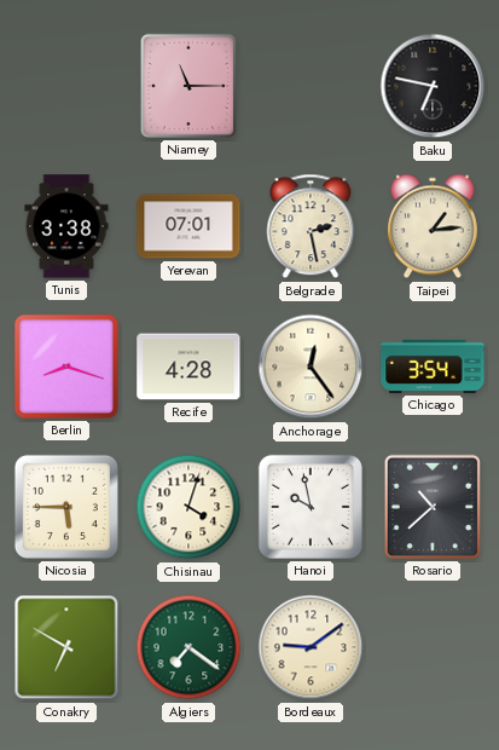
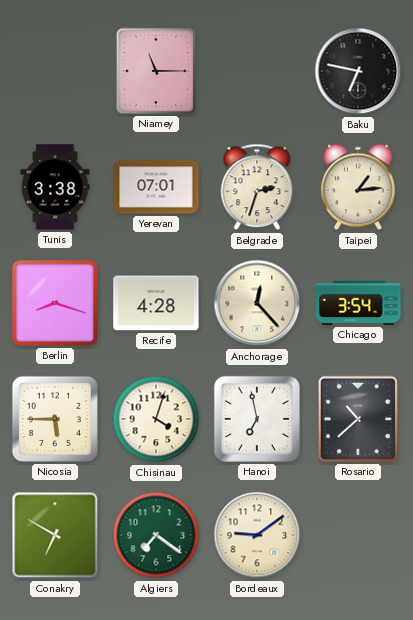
Belgrade: 2:28 -> 2:33 (257, 187)
Anchorage: 12:24 -> 12:23 (257, 303)
Hanoi: 9:58 -> 6:58 (257, 419)
